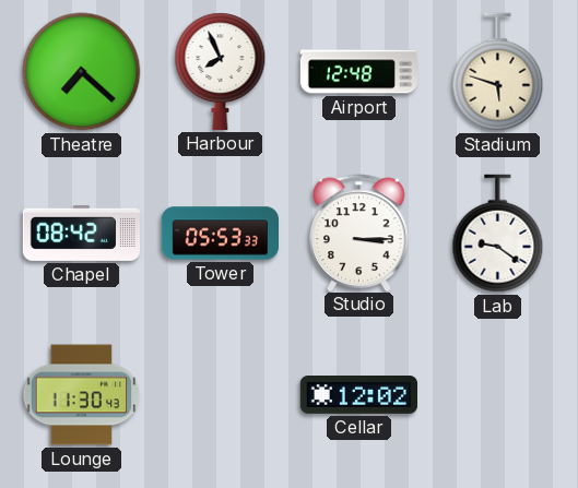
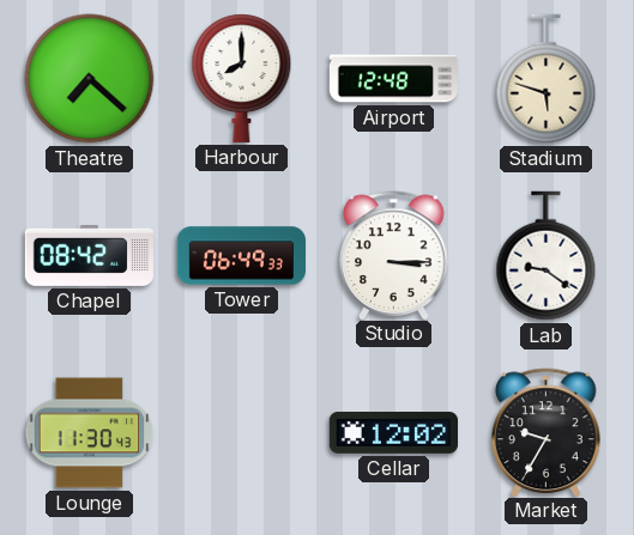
Harbour: 7:56 -> 8:00 (242, 78)
Tower: 05:53 -> 06:49 (241, 256)
Market: none -> 9:35 (547, 432)
